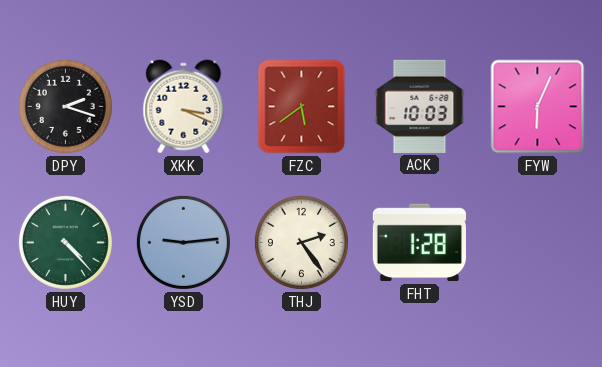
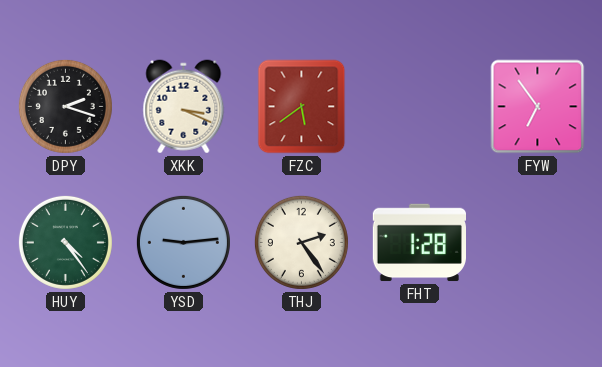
ACK: 10:03 -> none (420, 106)
FYW: 6:04 -> 6:54 (538, 107)
HUY: 4:23 -> 4:24 (65, 242)
